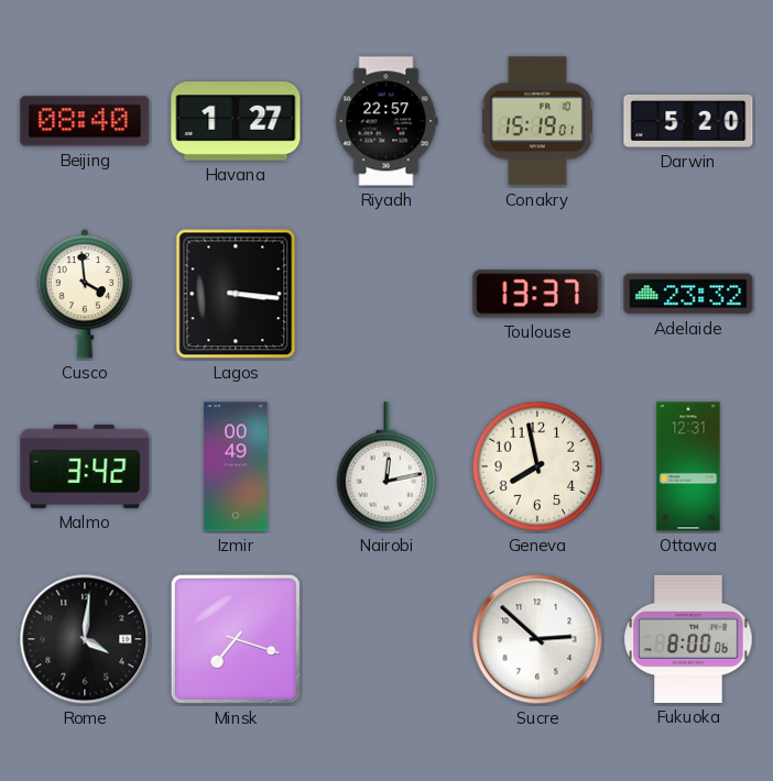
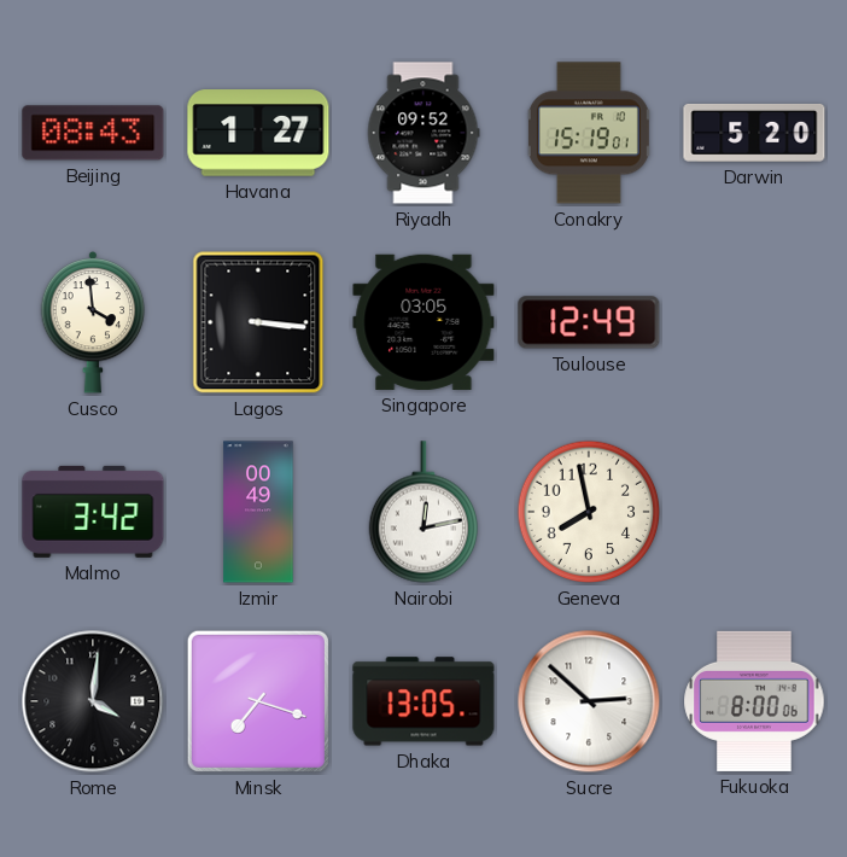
Beijing: 08:40 -> 08:43 (93, 133)
Riyadh: 22:57 -> 09:52 (423, 133)
Singapore: none -> 03:05 (423, 322)
Toulouse: 13:37 -> 12:49 (589, 322)
Adelaide: 23:32 -> none (688, 294)
Ottawa: 12:31 -> none (688, 466)
Dhaka: none -> 13:05 (423, 701)
